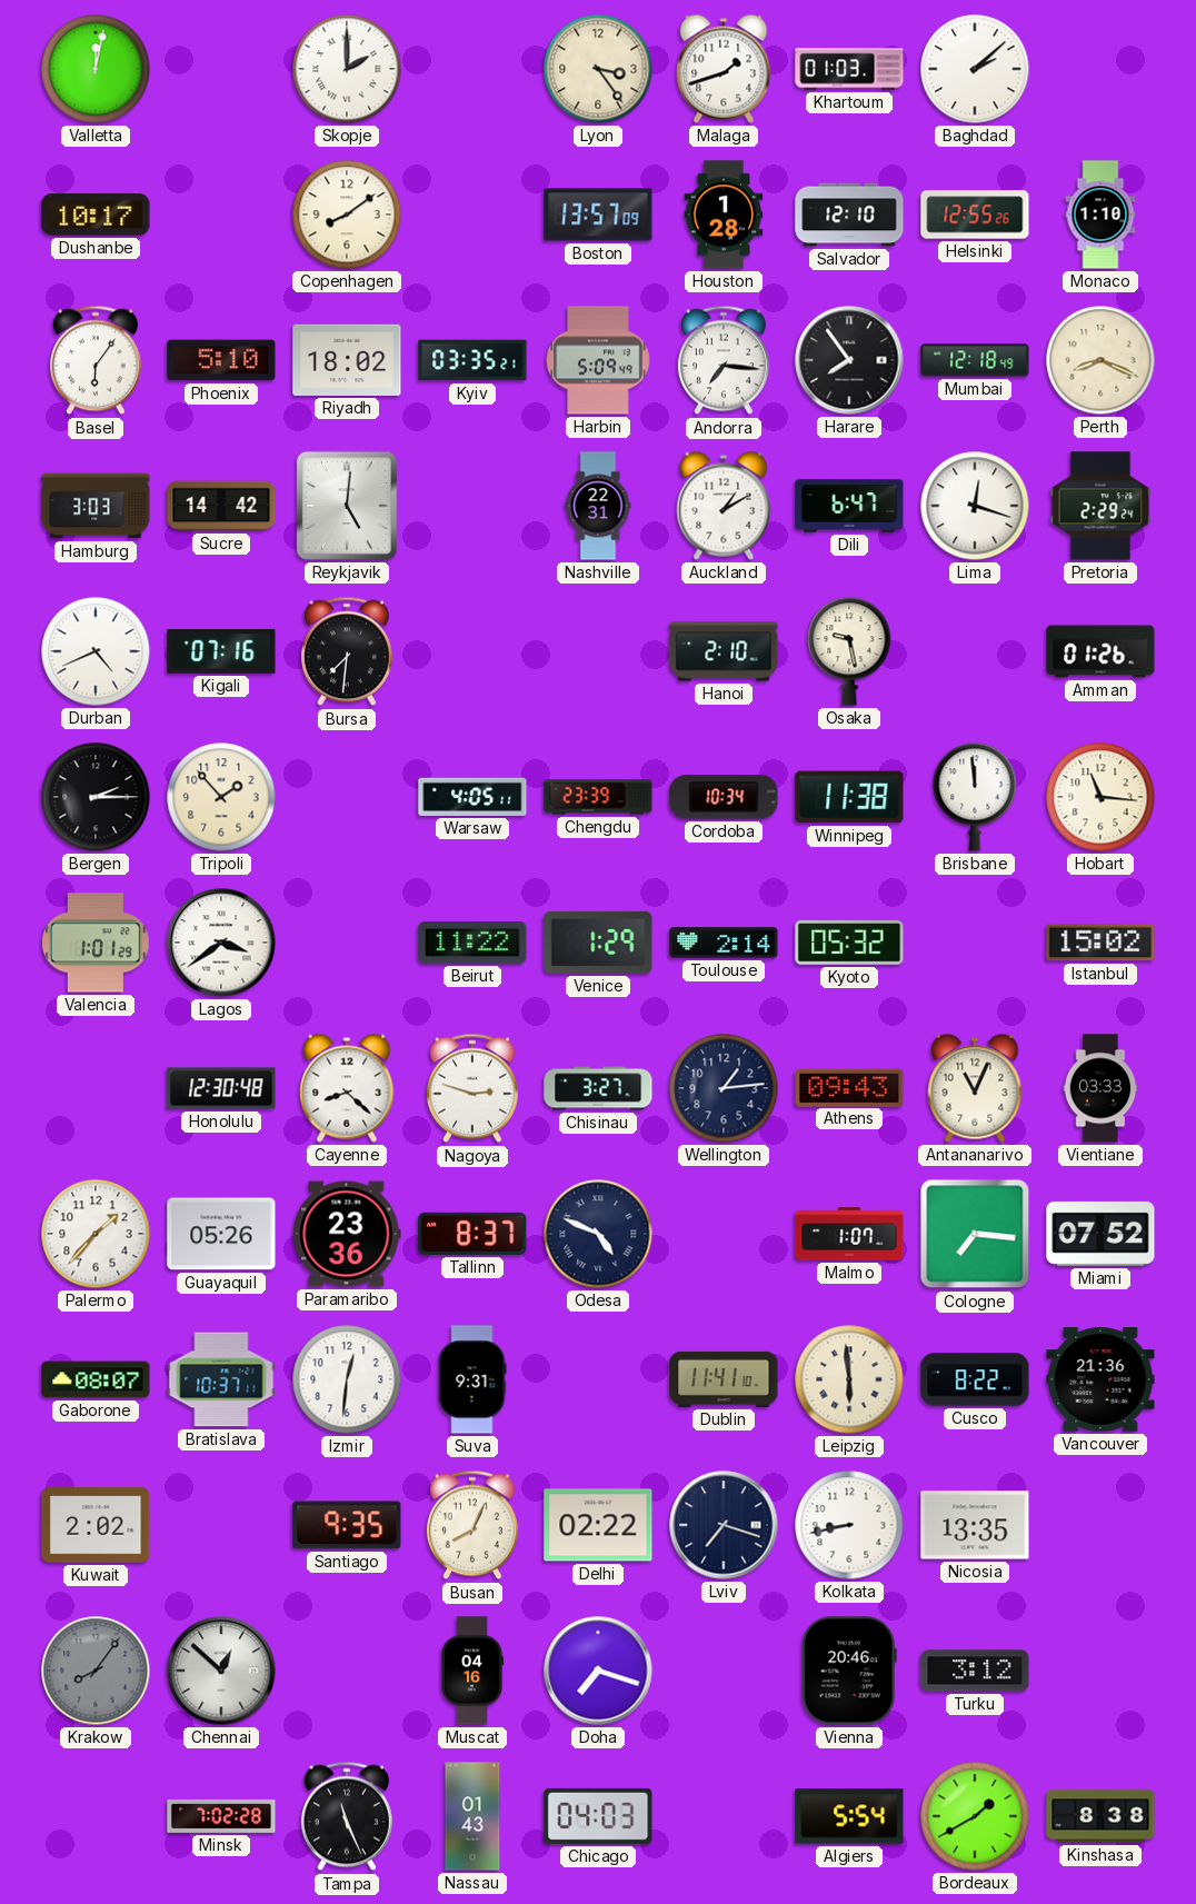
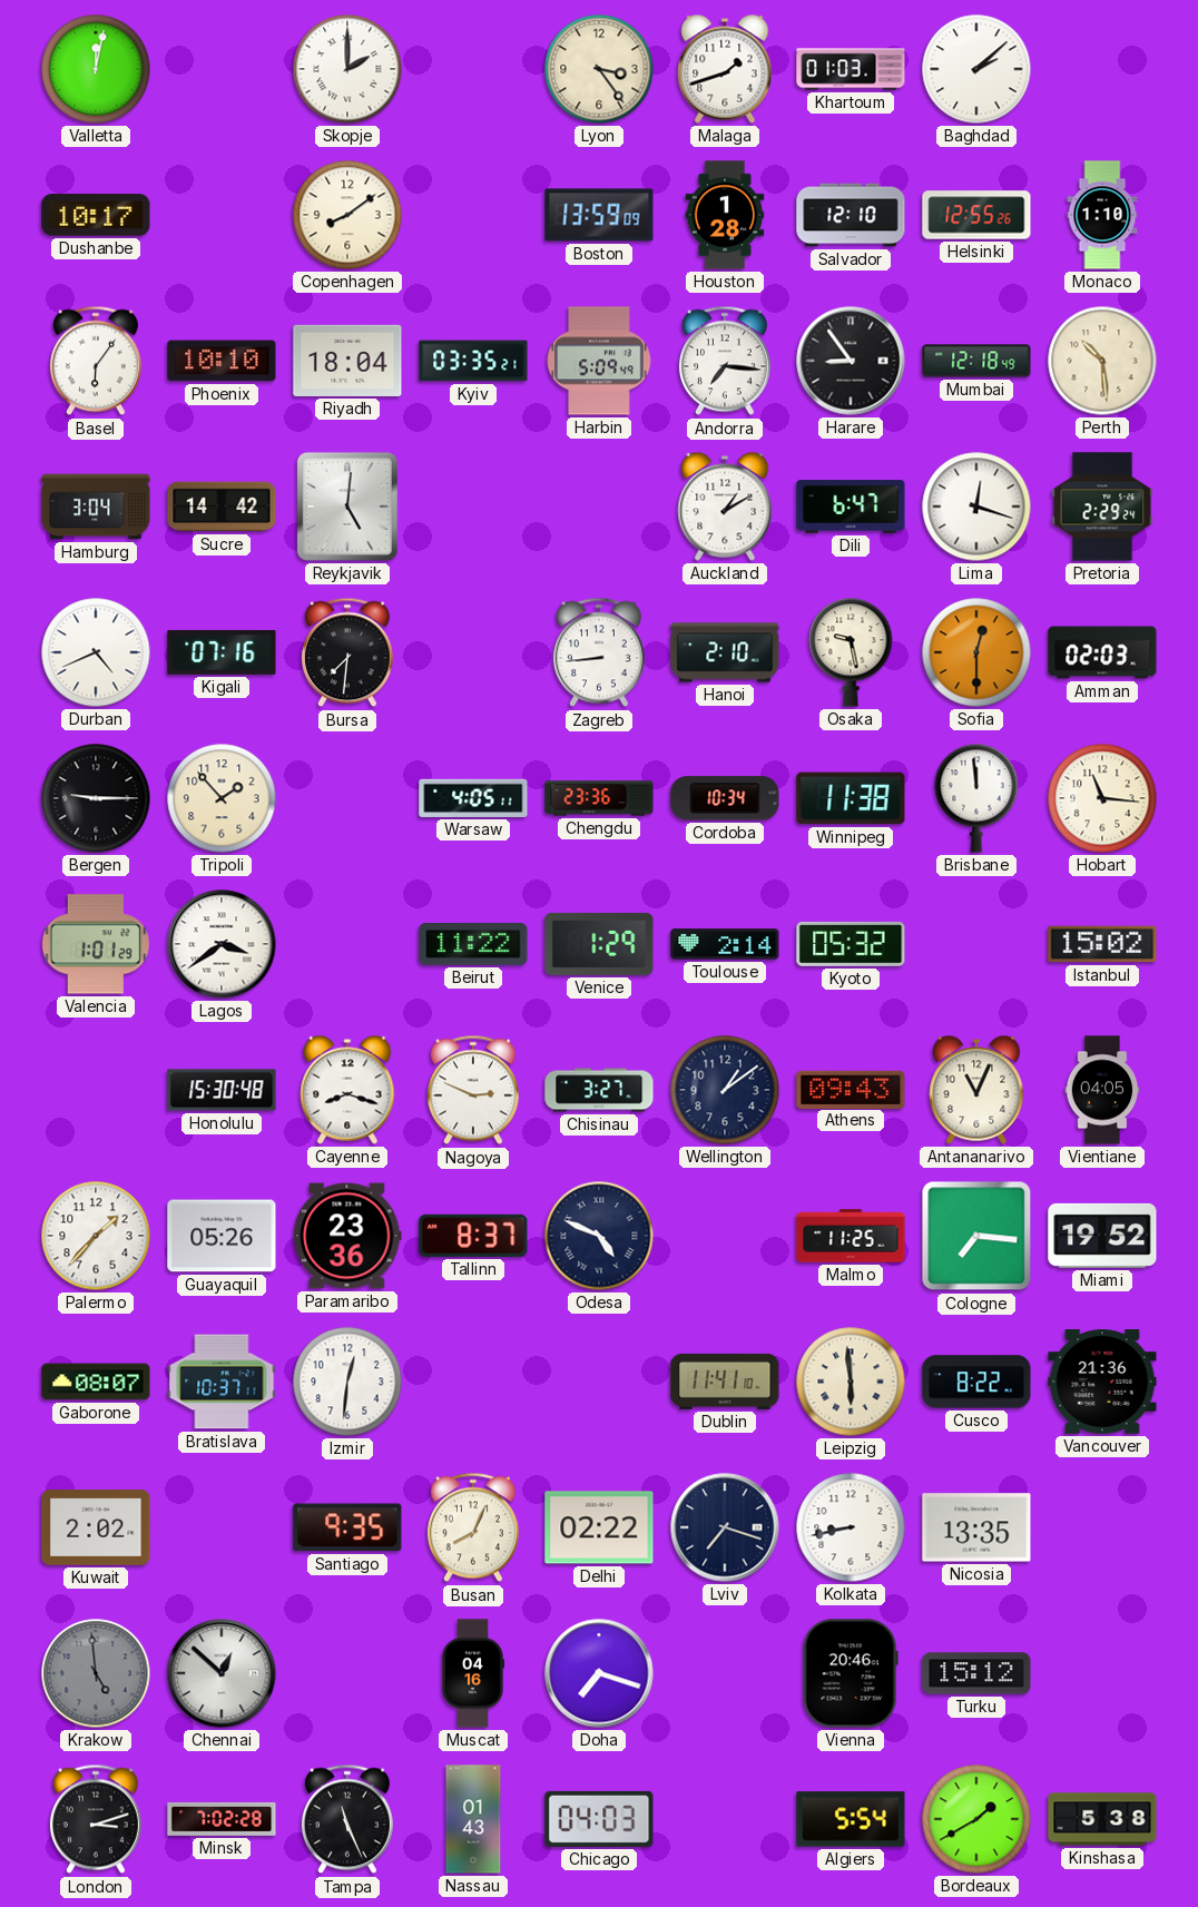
Boston: 13:57 -> 13:59 (599, 215)
Phoenix: 5:10 -> 10:10 (222, 361)
Riyadh: 18:02 -> 18:04 (347, 361)
Harare: 7:54 -> 8:54 (851, 361)
Perth: 8:19 -> 10:29 (1102, 361)
Hamburg: 3:03 -> 3:04 (96, 507)
Nashville: 22:31 -> none (598, 506)
Zagreb: none -> 8:44 (599, 652)
Sofia: none -> 12:30 (976, 652)
Amman: 01:26 -> 02:03 (1102, 652)
Bergen: 2:15 -> 9:15 (96, 798)
Chengdu: 23:39 -> 23:36 (599, 798)
Honolulu: 12:30 -> 15:30 (222, 1090)
Cayenne: 8:22 -> 8:18 (347, 1090)
Nagoya: 2:48 -> 2:49 (473, 1090)
Wellington: 1:14 -> 1:09 (725, 1090)
Vientiane: 03:33 -> 04:05 (1102, 1090)
Malmo: 1:07 -> 11:25 (851, 1236)
Miami: 07:52 -> 19:52 (1102, 1236)
Suva: 9:31 -> none (472, 1379)
Krakow: 8:06 -> 4:59 (96, 1673)
Turku: 3:12 -> 15:12 (976, 1673)
London: none -> 3:12 (96, 1819)
Kinshasa: 8:38 -> 5:38 (1102, 1819)
